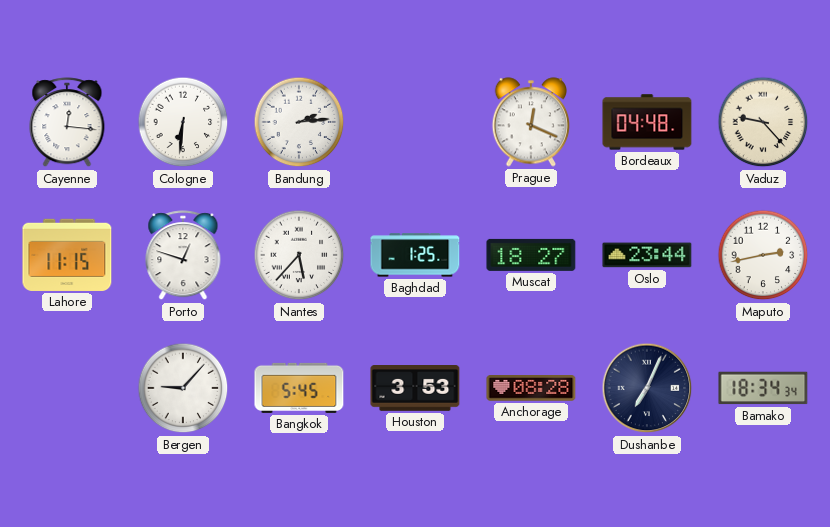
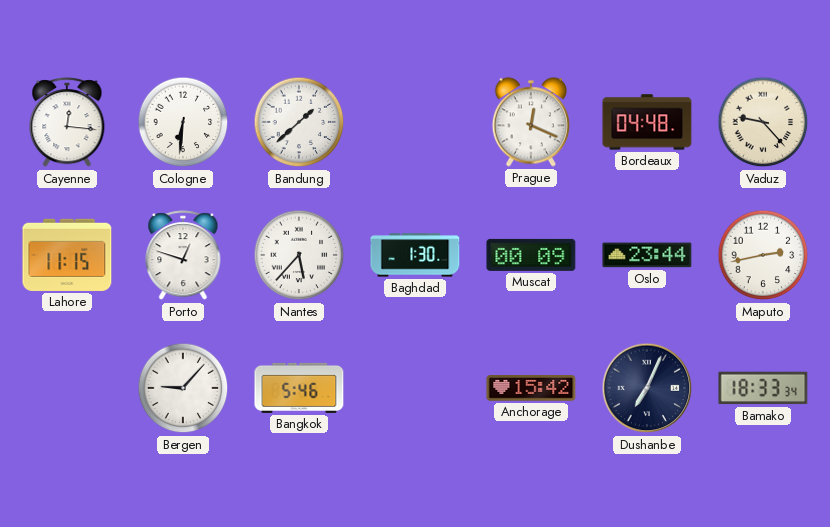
Bandung: 2:14 -> 1:38 (299, 122)
Baghdad: 1:25 -> 1:30 (415, 255)
Muscat: 18:27 -> 00:09 (531, 255)
Bangkok: 5:45 -> 5:46 (299, 388)
Houston: 3:53 -> none (415, 389)
Anchorage: 08:28 -> 15:42 (531, 389)
Bamako: 18:34 -> 18:33 (763, 388)
